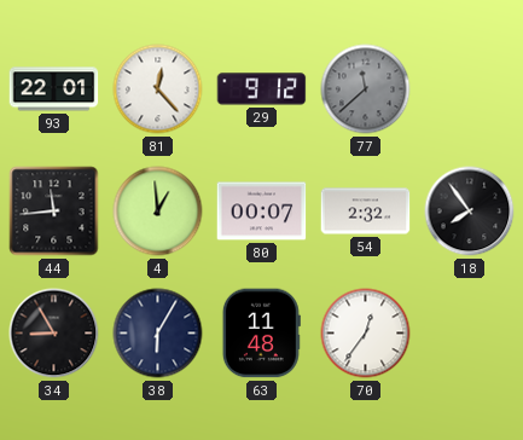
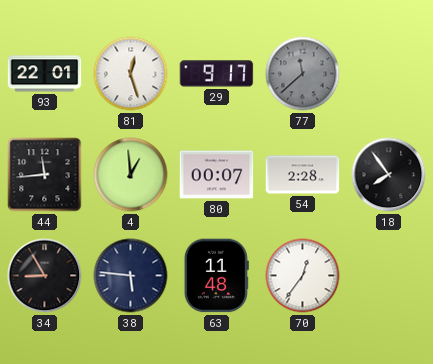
81: 12:23 -> 12:27 (131, 74)
29: 9:12 -> 9:17 (217, 74)
54: 2:32 -> 2:28 (303, 175)
38: 6:05 -> 5:46 (131, 276)
